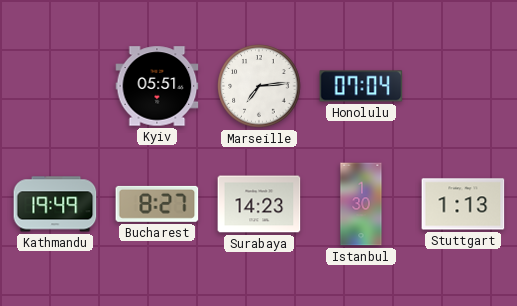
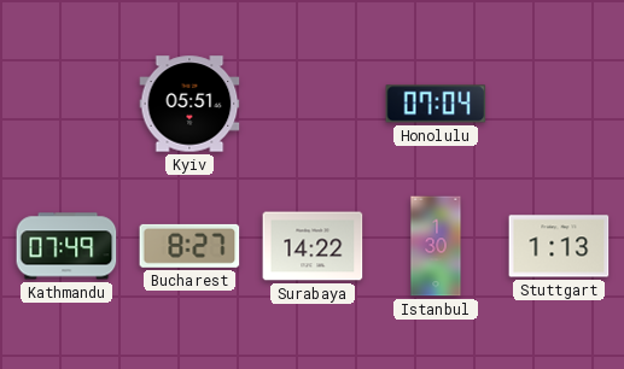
Marseille: 7:14 -> none (259, 86)
Kathmandu: 19:49 -> 07:49 (66, 246)
Surabaya: 14:23 -> 14:22 (313, 246)
